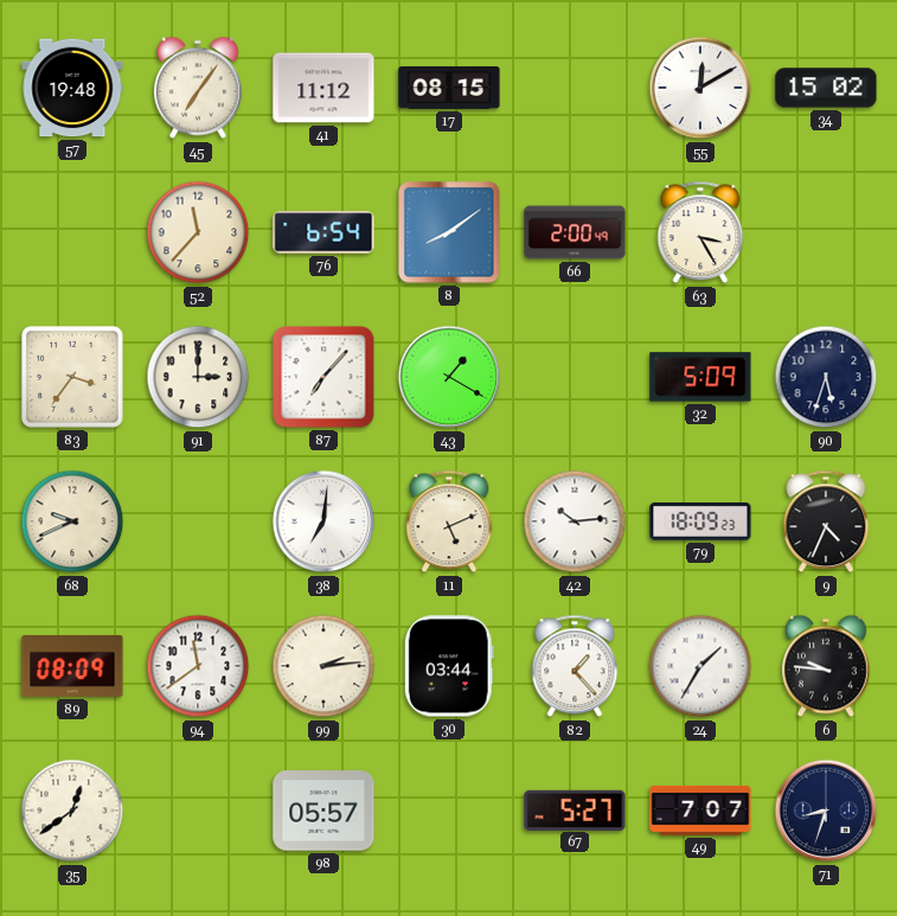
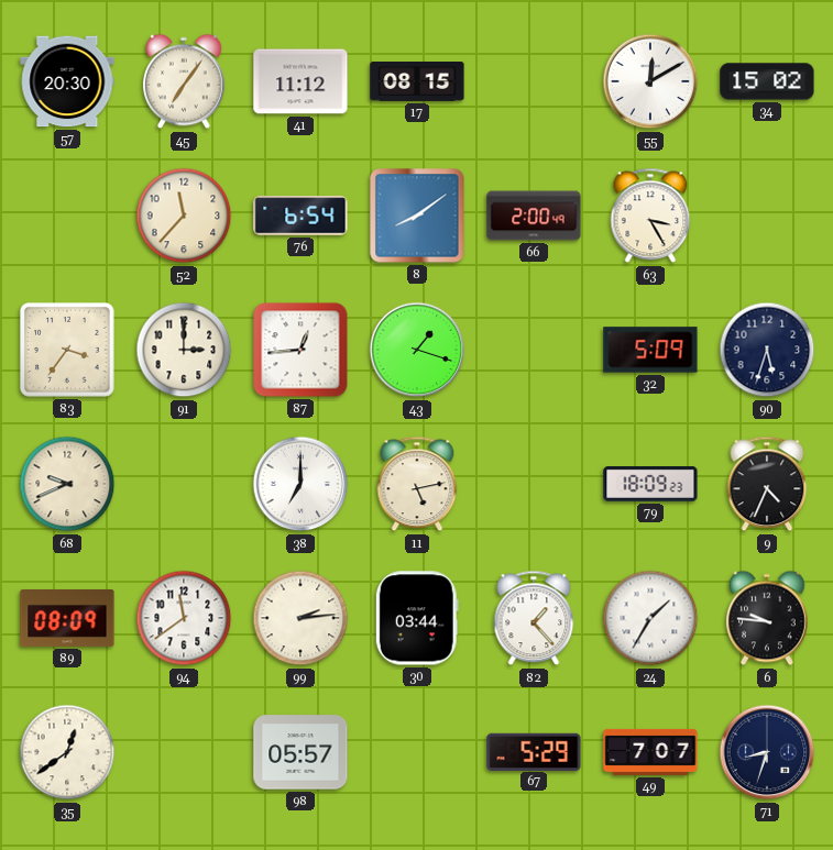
57: 19:48 -> 20:30 (67, 81)
87: 7:07 -> 12:44 (300, 350)
43: 1:20 -> 1:18 (417, 350)
38: 7:01 -> 7:00 (300, 484)
11: 5:11 -> 5:13 (417, 484)
42: 10:14 -> none (575, 521)
67: 5:27 -> 5:29 (534, 751)
